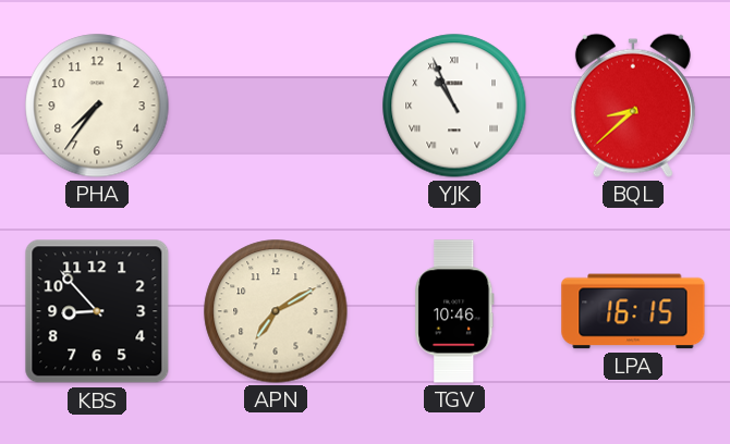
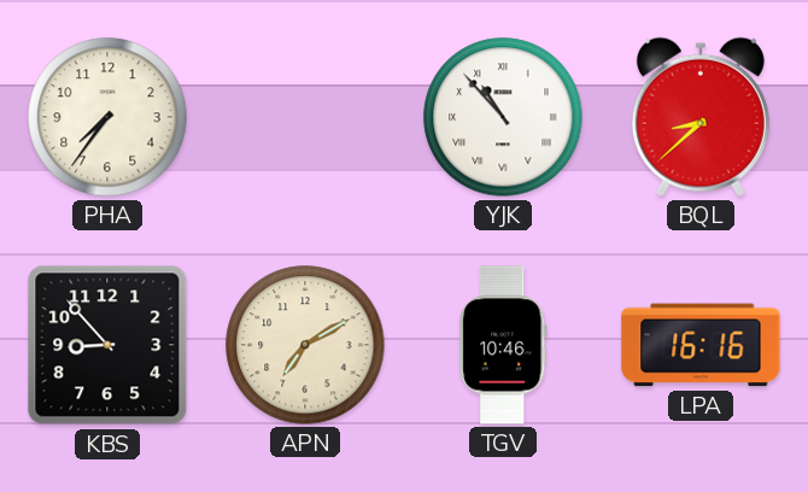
YJK: 10:56 -> 10:53 (503, 117)
LPA: 16:15 -> 16:16 (701, 345)
